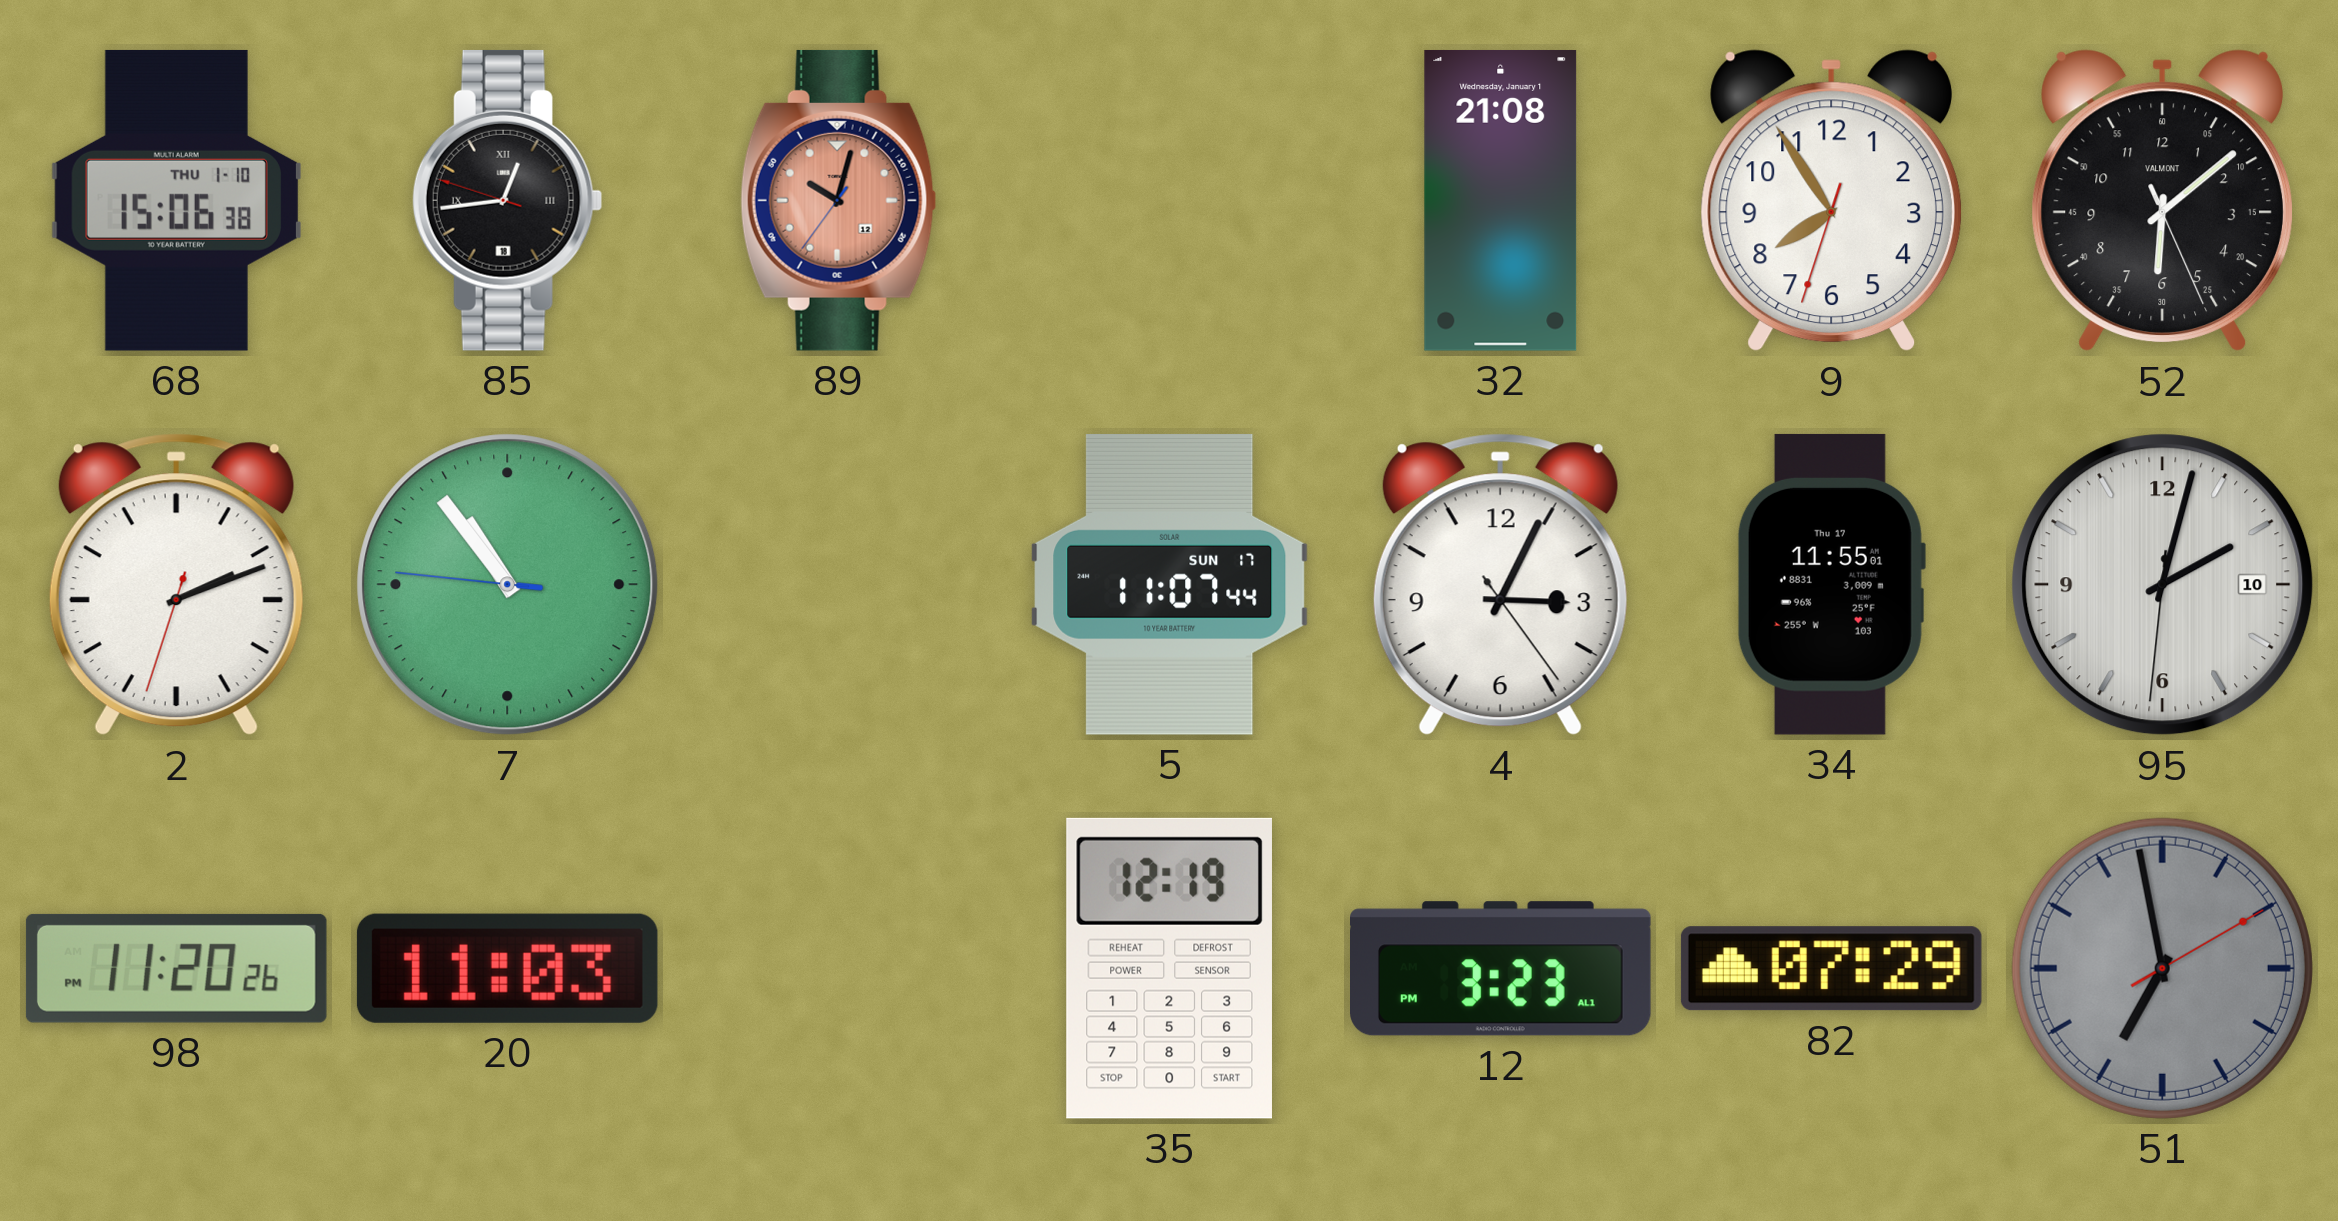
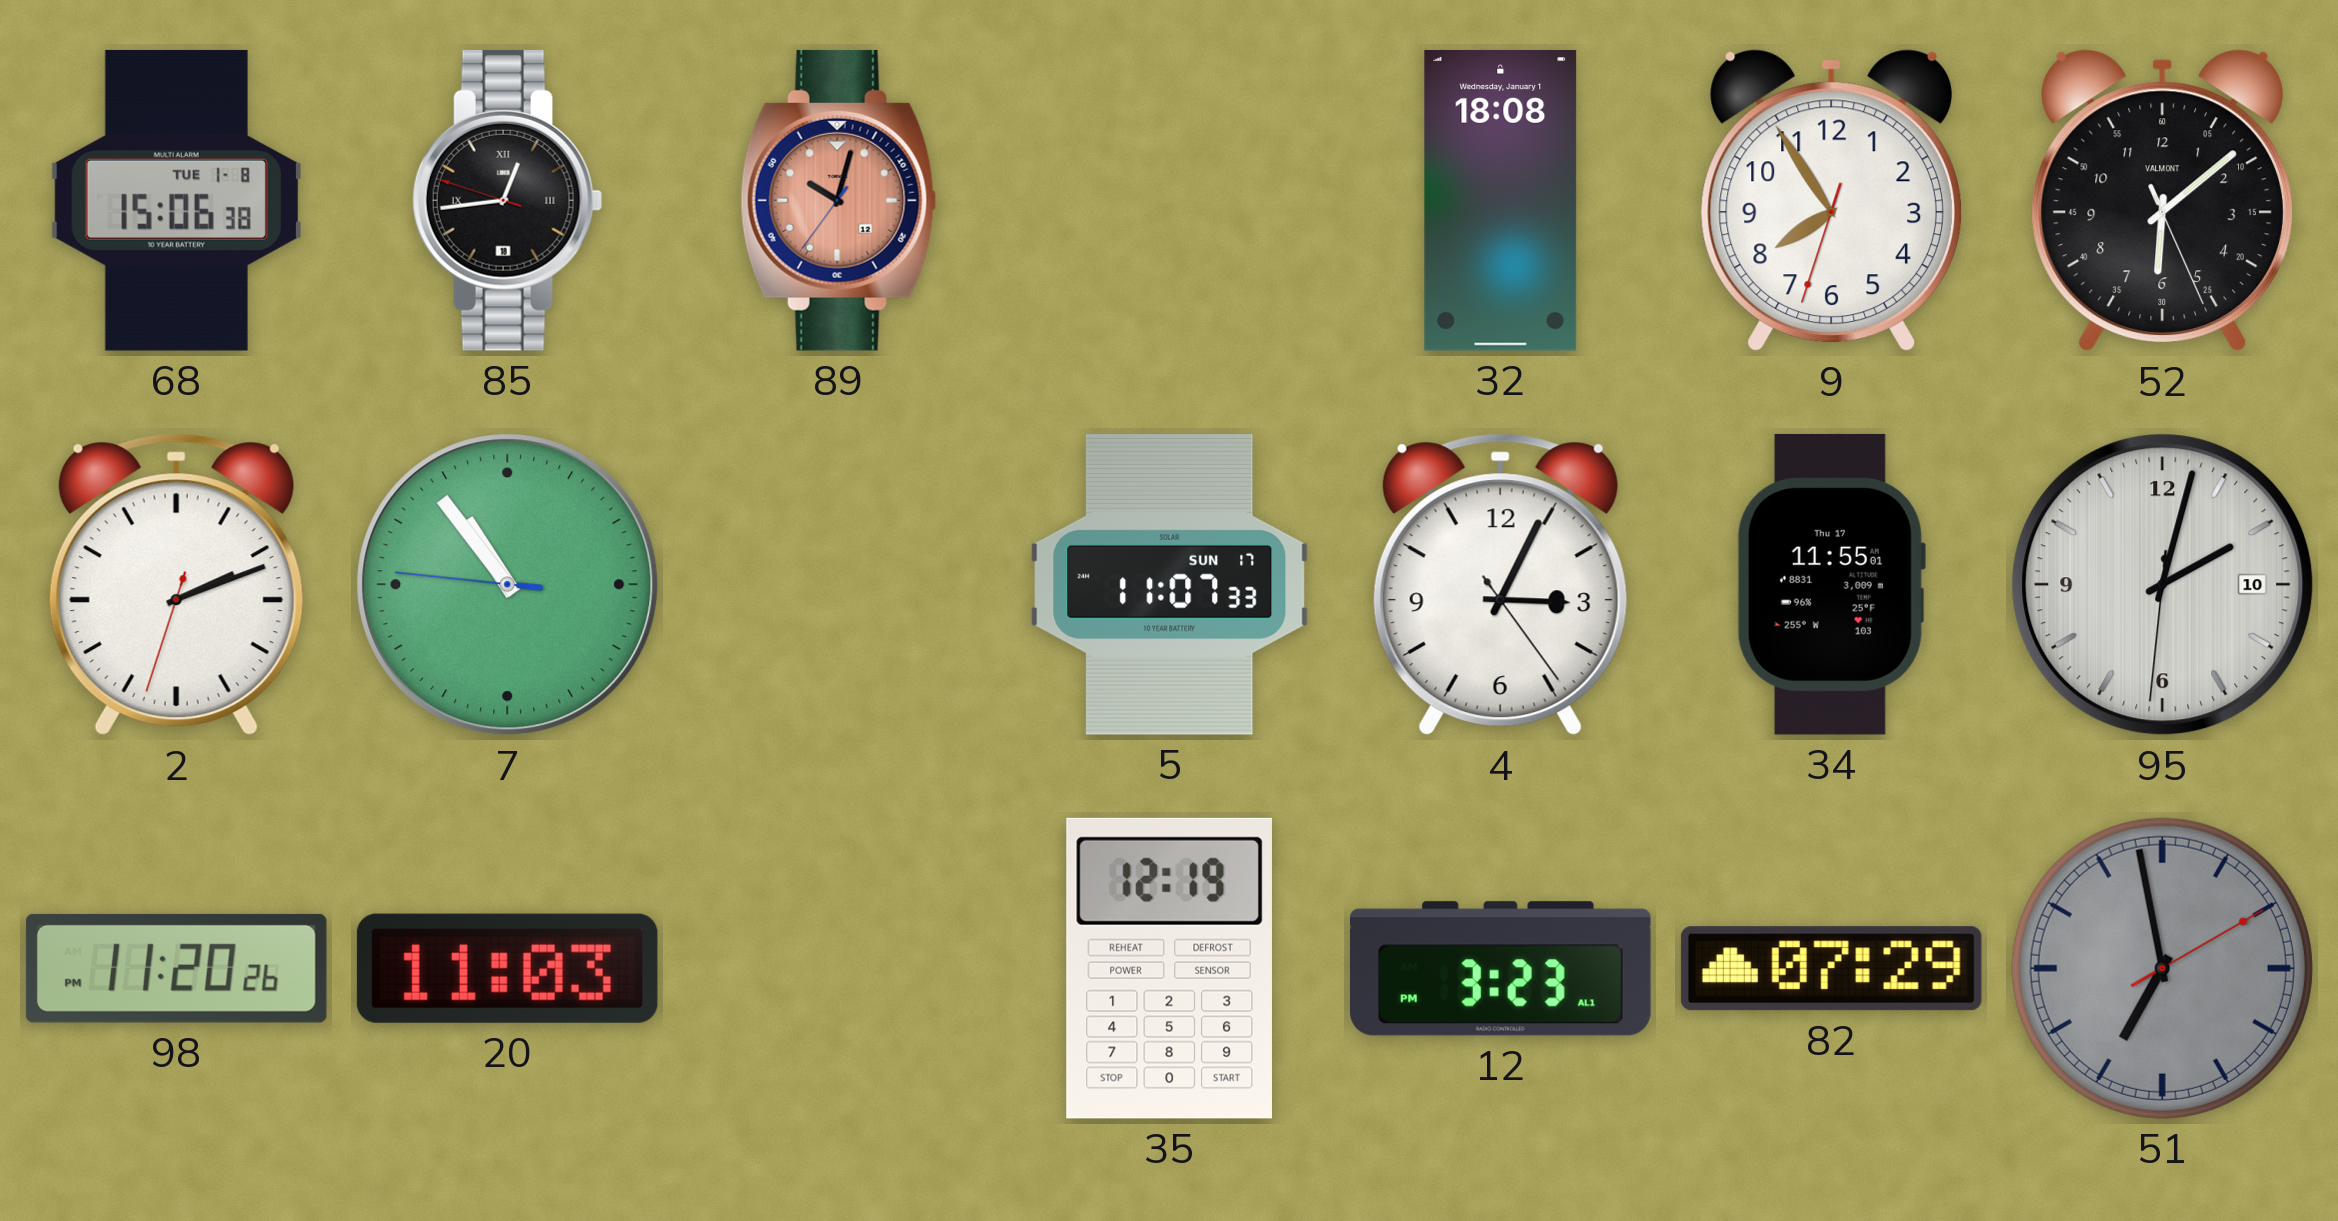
68 date: THU 1-10 -> TUE 1-8 (176, 200)
32: 21:08 -> 18:08 (1501, 200)
5: 11:07:44 -> 11:07:33 (1170, 584)
